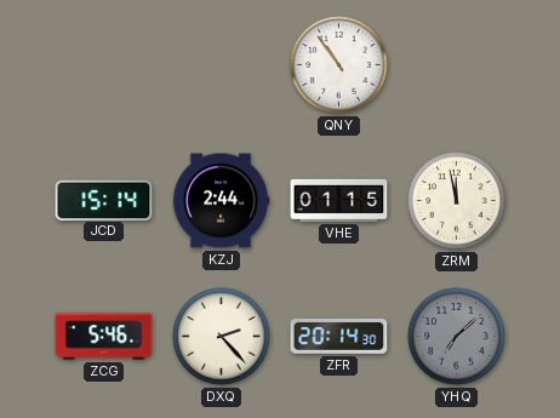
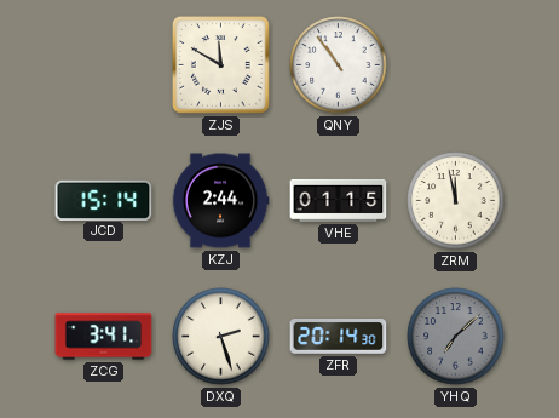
ZJS: none -> 11:50 (221, 65)
ZCG: 5:46 -> 3:41 (104, 337)
DXQ: 2:23 -> 2:27 (221, 337)
